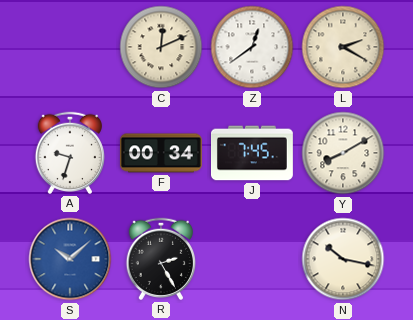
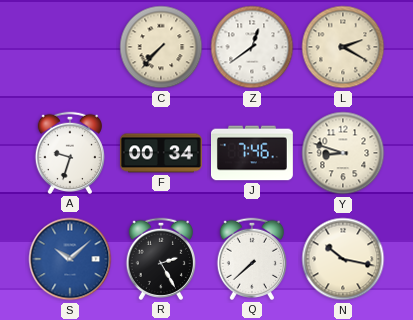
C: 12:11 -> 7:37 (161, 47)
J: 7:45 -> 7:46 (253, 153)
Y: 8:10 -> 8:48 (343, 153)
Q: none -> 7:38 (251, 259)
